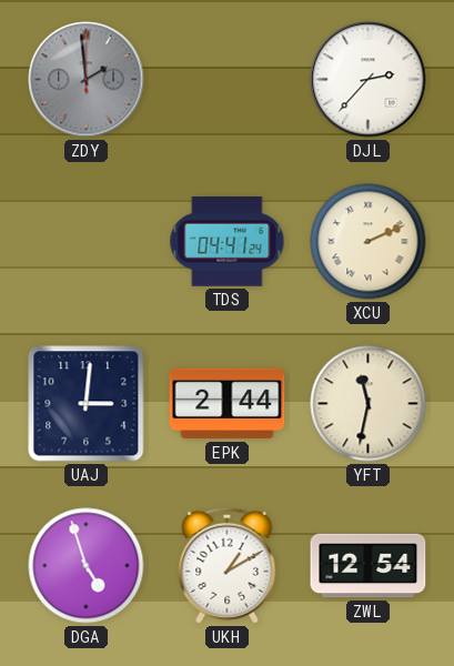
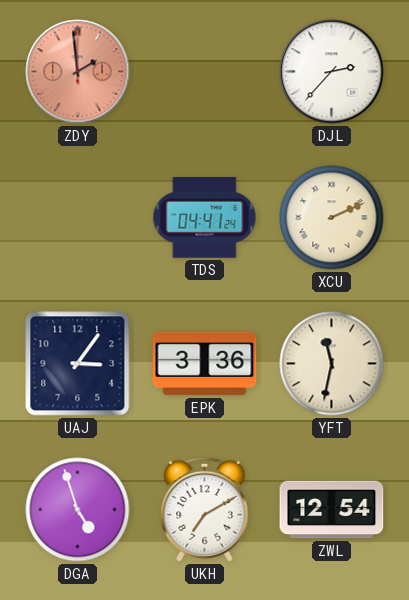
ZDY dial: grey -> salmon (78, 72)
UAJ: 3:01 -> 3:06 (78, 364)
EPK: 2:44 -> 3:36 (205, 364)
UKH: 1:10 -> 7:10 (205, 509)
